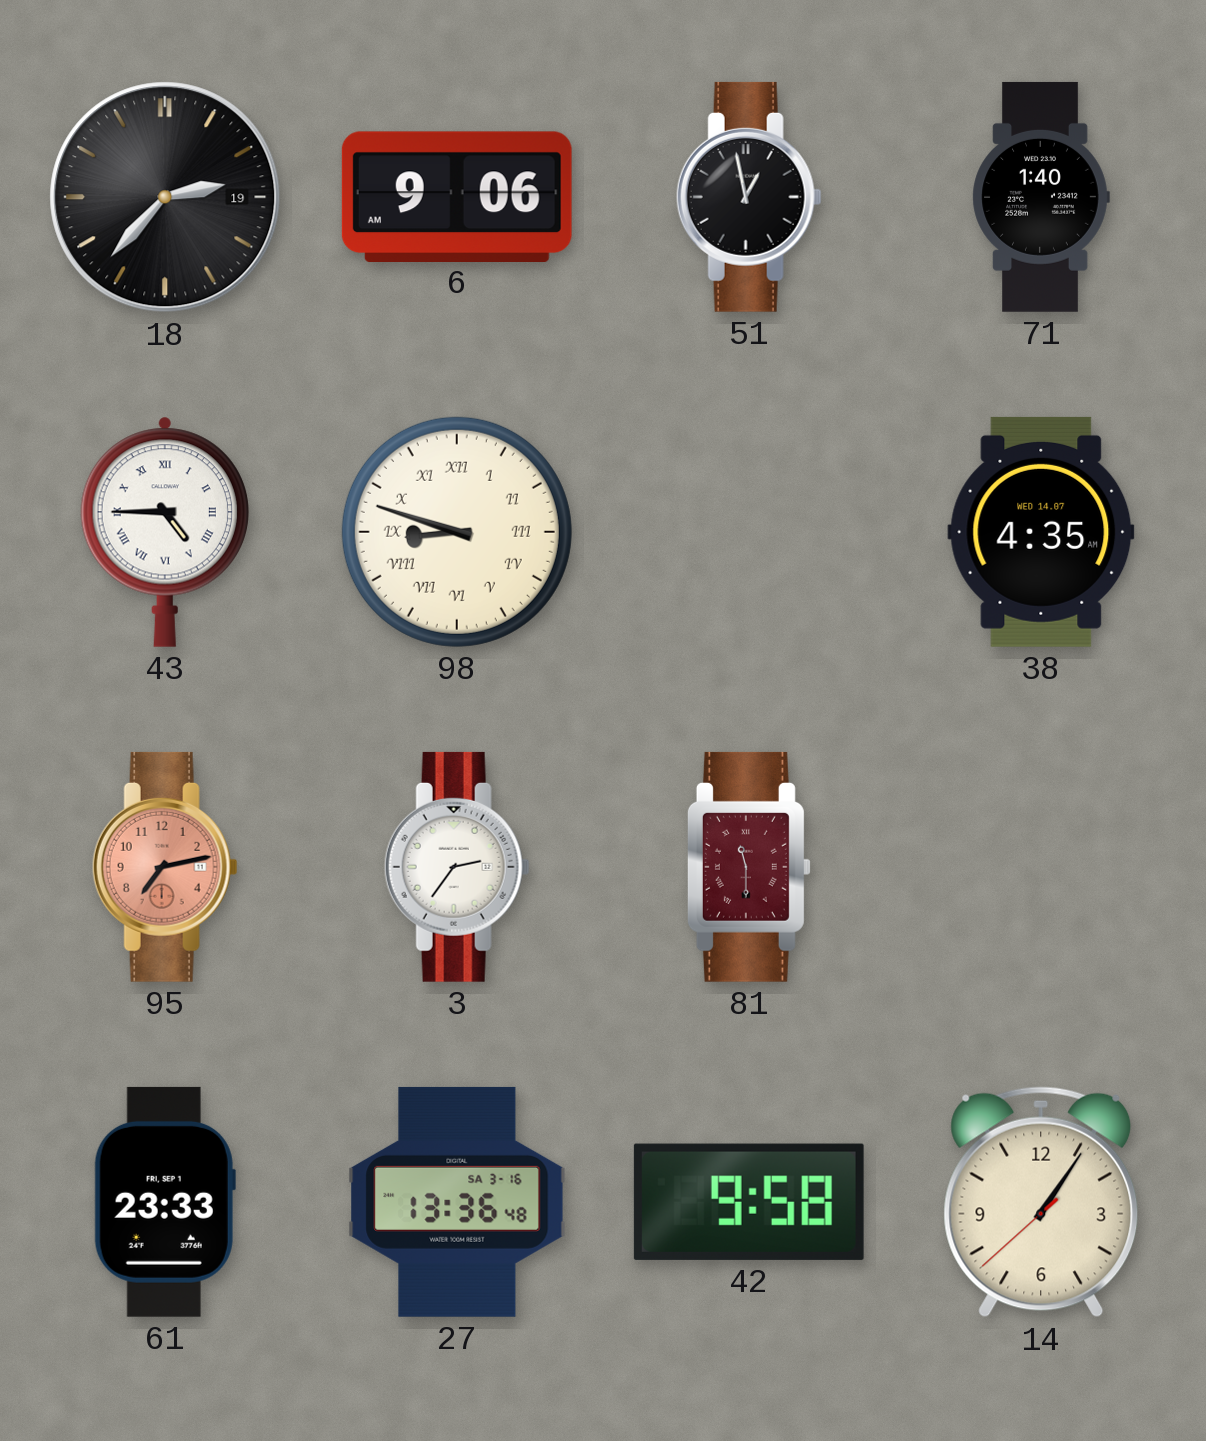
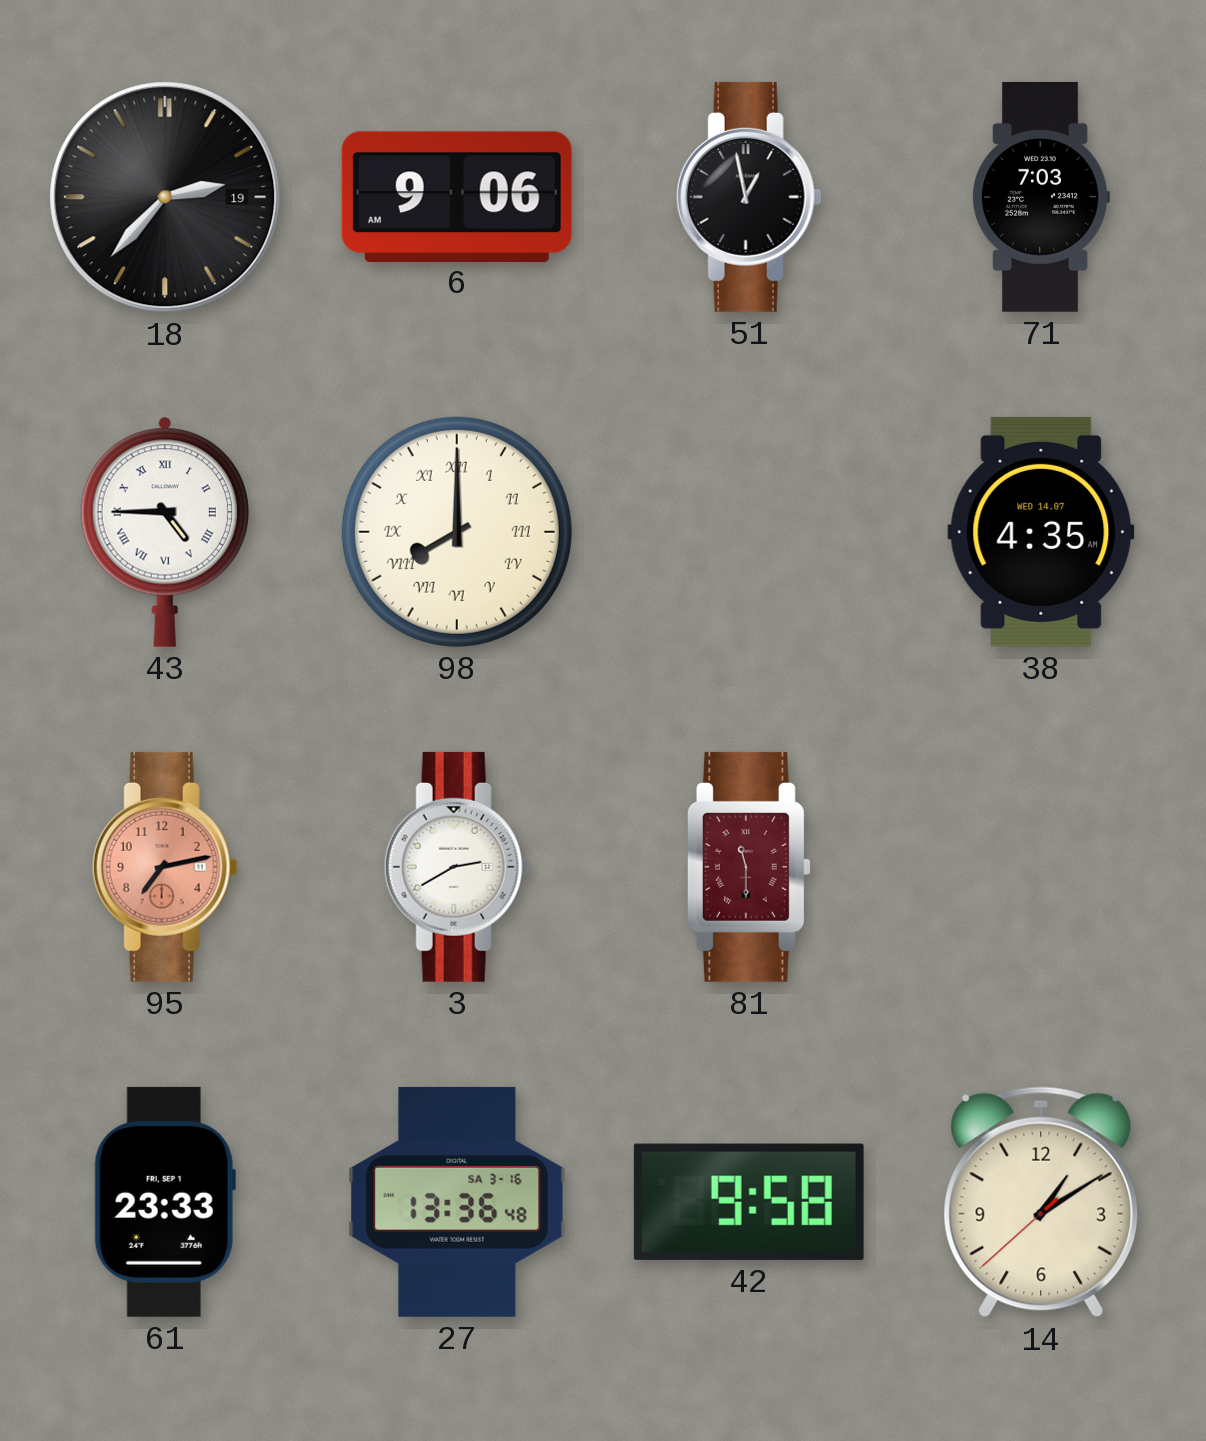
71: 1:40 -> 7:03 (1041, 197)
98: 8:48 -> 8:00 (457, 532)
3: 2:36 -> 2:40 (457, 867)
14: 1:05 -> 1:09 (1041, 1202)
